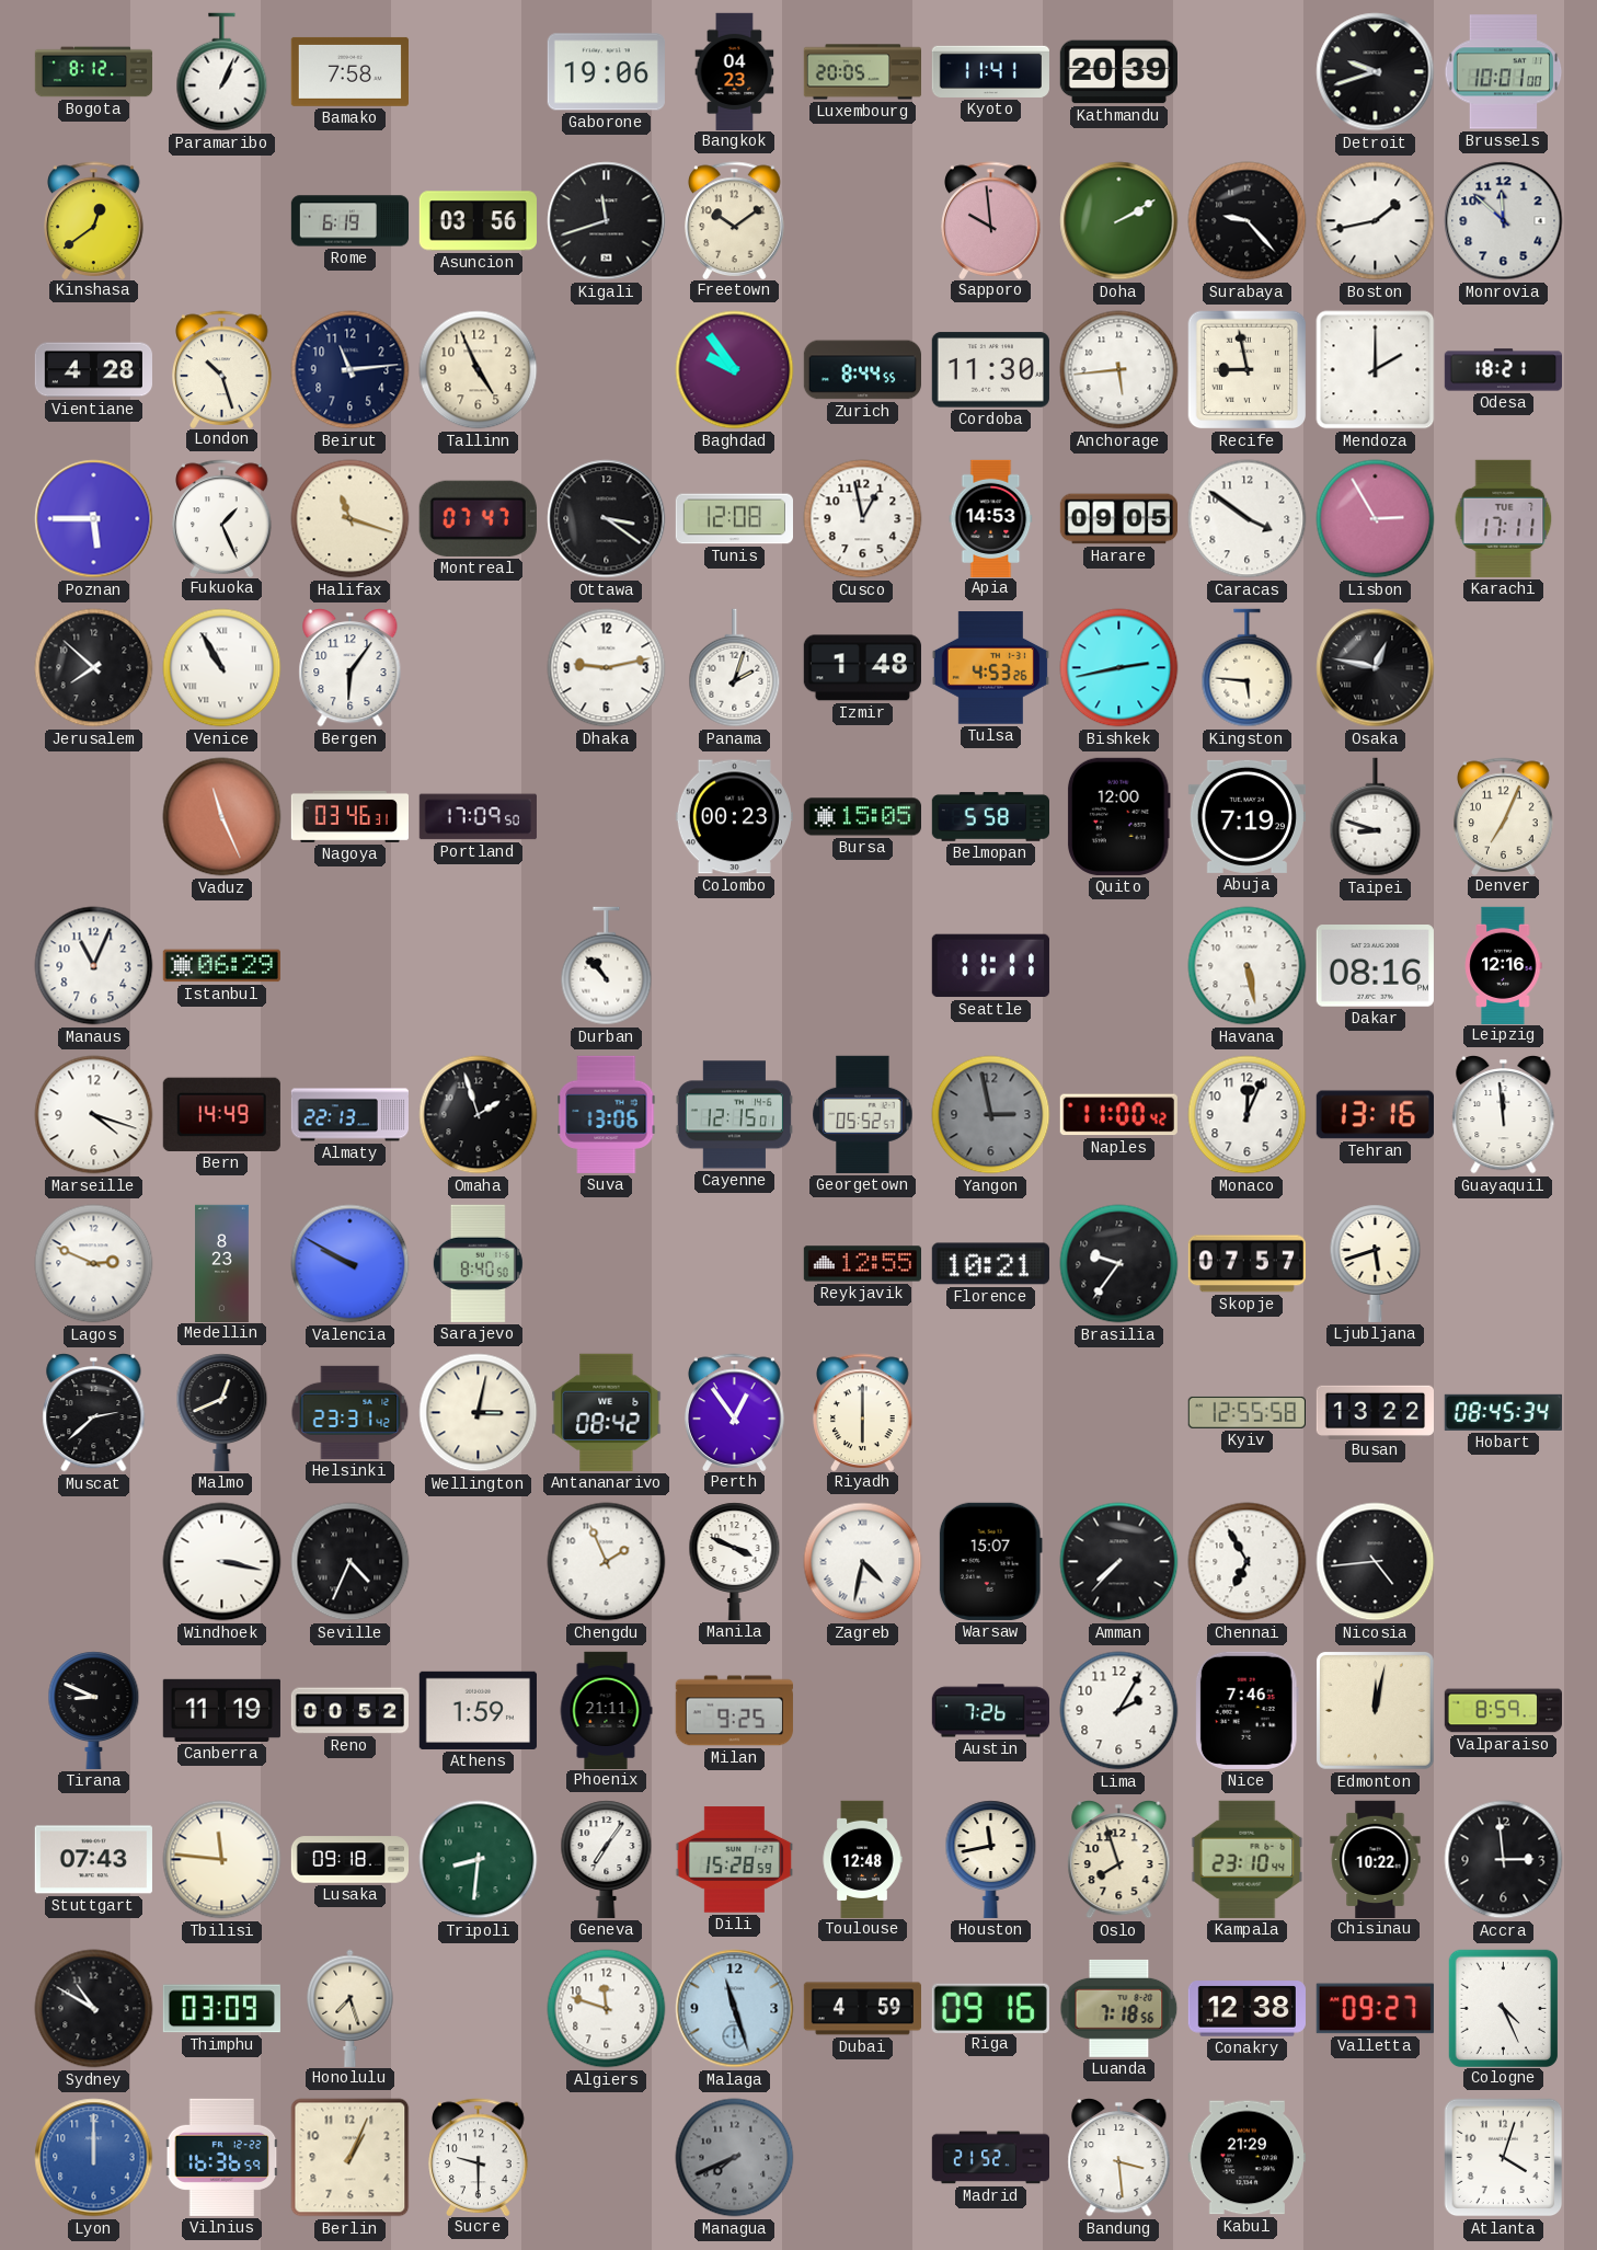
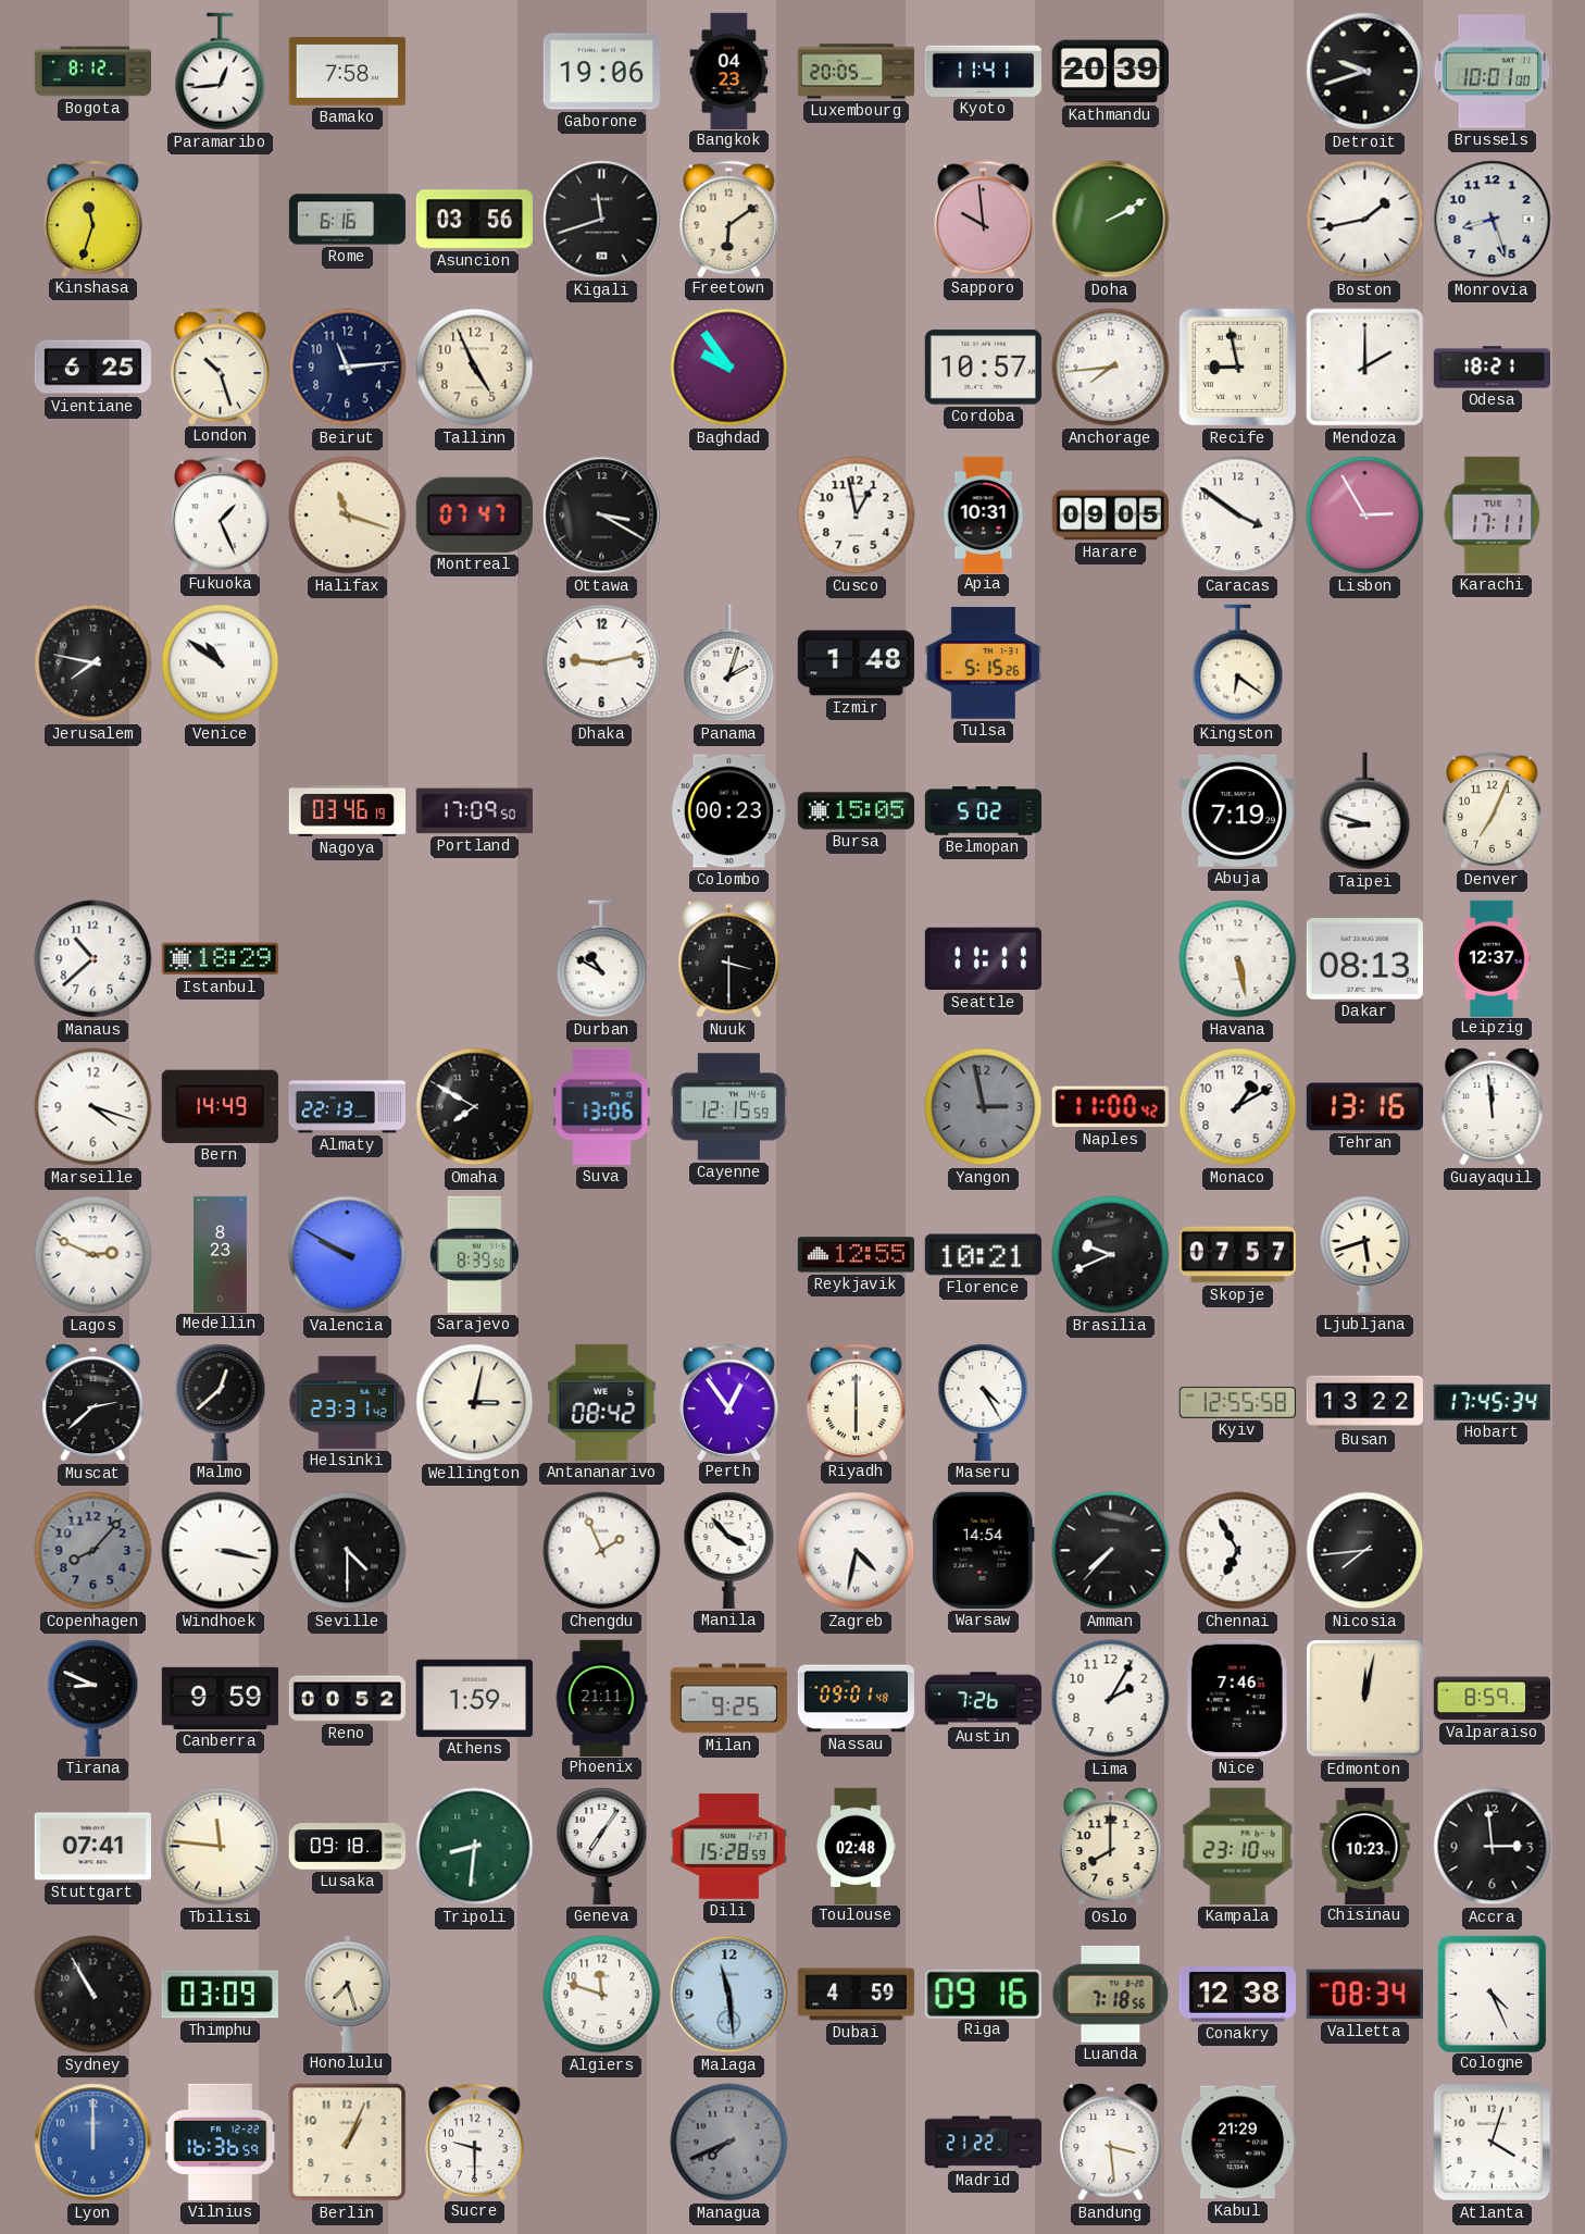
Paramaribo: 1:04 -> 12:44 (221, 72)
Kinshasa: 12:39 -> 11:33 (93, 219)
Rome: 6:19 -> 6:16 (348, 220)
Freetown: 10:09 -> 6:09 (729, 219)
Surabaya: 9:23 -> none (1248, 221)
Monrovia: 11:52 -> 8:27 (1493, 220)
Vientiane: 4:28 -> 6:25 (92, 368)
Zurich: 8:44 -> none (862, 370)
Cordoba: 11:30 -> 10:57 (983, 368)
Anchorage: 5:44 -> 7:44 (1111, 368)
Poznan: 5:45 -> none (94, 519)
Ottawa: 3:21 -> 3:20 (602, 516)
Tunis: 12:08 -> none (734, 519)
Apia: 14:53 -> 10:31 (984, 514)
Jerusalem: 7:52 -> 7:47 (93, 663)
Venice: 10:55 -> 10:51 (221, 663)
Bergen: 6:06 -> none (351, 667)
Tulsa: 4:53 -> 5:15 (983, 663)
Bishkek: 2:43 -> none (1119, 668)
Kingston: 5:46 -> 6:21 (1238, 663)
Osaka: 12:47 -> none (1376, 668)
Vaduz: 11:26 -> none (222, 817)
Nagoya: 03:46:31 -> 03:46:19 (347, 810)
Belmopan: 5:58 -> 5:02 (983, 811)
Quito: 12:00 -> none (1118, 816)
Manaus: 11:04 -> 10:38 (93, 959)
Istanbul: 06:29 -> 18:29 (220, 959)
Durban: 10:53 -> 10:50 (602, 959)
Nuuk: none -> 3:30 (729, 958)
Dakar: 08:16 -> 08:13 (1364, 959)
Leipzig: 12:16 -> 12:37 (1492, 958)
Omaha: 1:57 -> 7:50 (475, 1107)
Cayenne: 12:15:01 -> 12:15:59 (728, 1107)
Georgetown: 05:52 -> none (863, 1114)
Monaco: 12:04 -> 1:10 (1238, 1107)
Sarajevo: 8:40 -> 8:39 (474, 1254)
Brasilia: 9:36 -> 9:41 (1111, 1255)
Malmo: 12:41 -> 12:38 (221, 1402)
Maseru: none -> 4:25 (984, 1402)
Hobart: 08:45 -> 17:45 (1492, 1402)
Copenhagen: none -> 8:07 (93, 1551)
Seville: 4:34 -> 4:30 (348, 1551)
Manila: 3:49 -> 3:53 (729, 1550)
Warsaw: 15:07 -> 14:54 (983, 1550)
Nicosia: 4:44 -> 7:44 (1365, 1551)
Canberra: 11:19 -> 9:59 (220, 1698)
Nassau: none -> 09:01 (857, 1699)
Stuttgart: 07:43 -> 07:41 (92, 1847)
Toulouse: 12:48 -> 02:48 (856, 1846)
Houston: 11:43 -> none (991, 1859)
Oslo: 7:57 -> 8:00 (1111, 1846)
Chisinau: 10:22 -> 10:23 (1365, 1846)
Sydney: 10:50 -> 10:55 (93, 1995)
Malaga: 11:27 -> 11:29 (729, 1995)
Valletta: 09:27 -> 08:34 (1364, 1995)
Madrid: 21:52 -> 21:22 (983, 2143)
